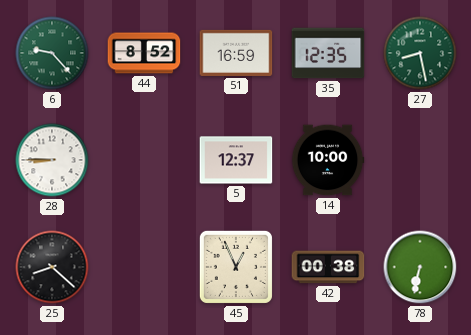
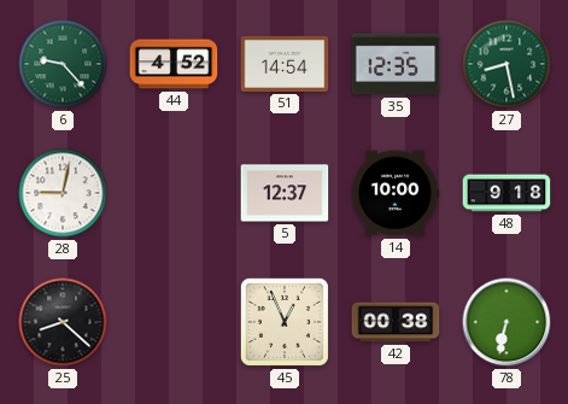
44: 8:52 -> 4:52 (174, 64)
51: 16:59 -> 14:54 (285, 64)
28: 8:45 -> 9:02 (63, 193)
48: none -> 9:18 (506, 193)
